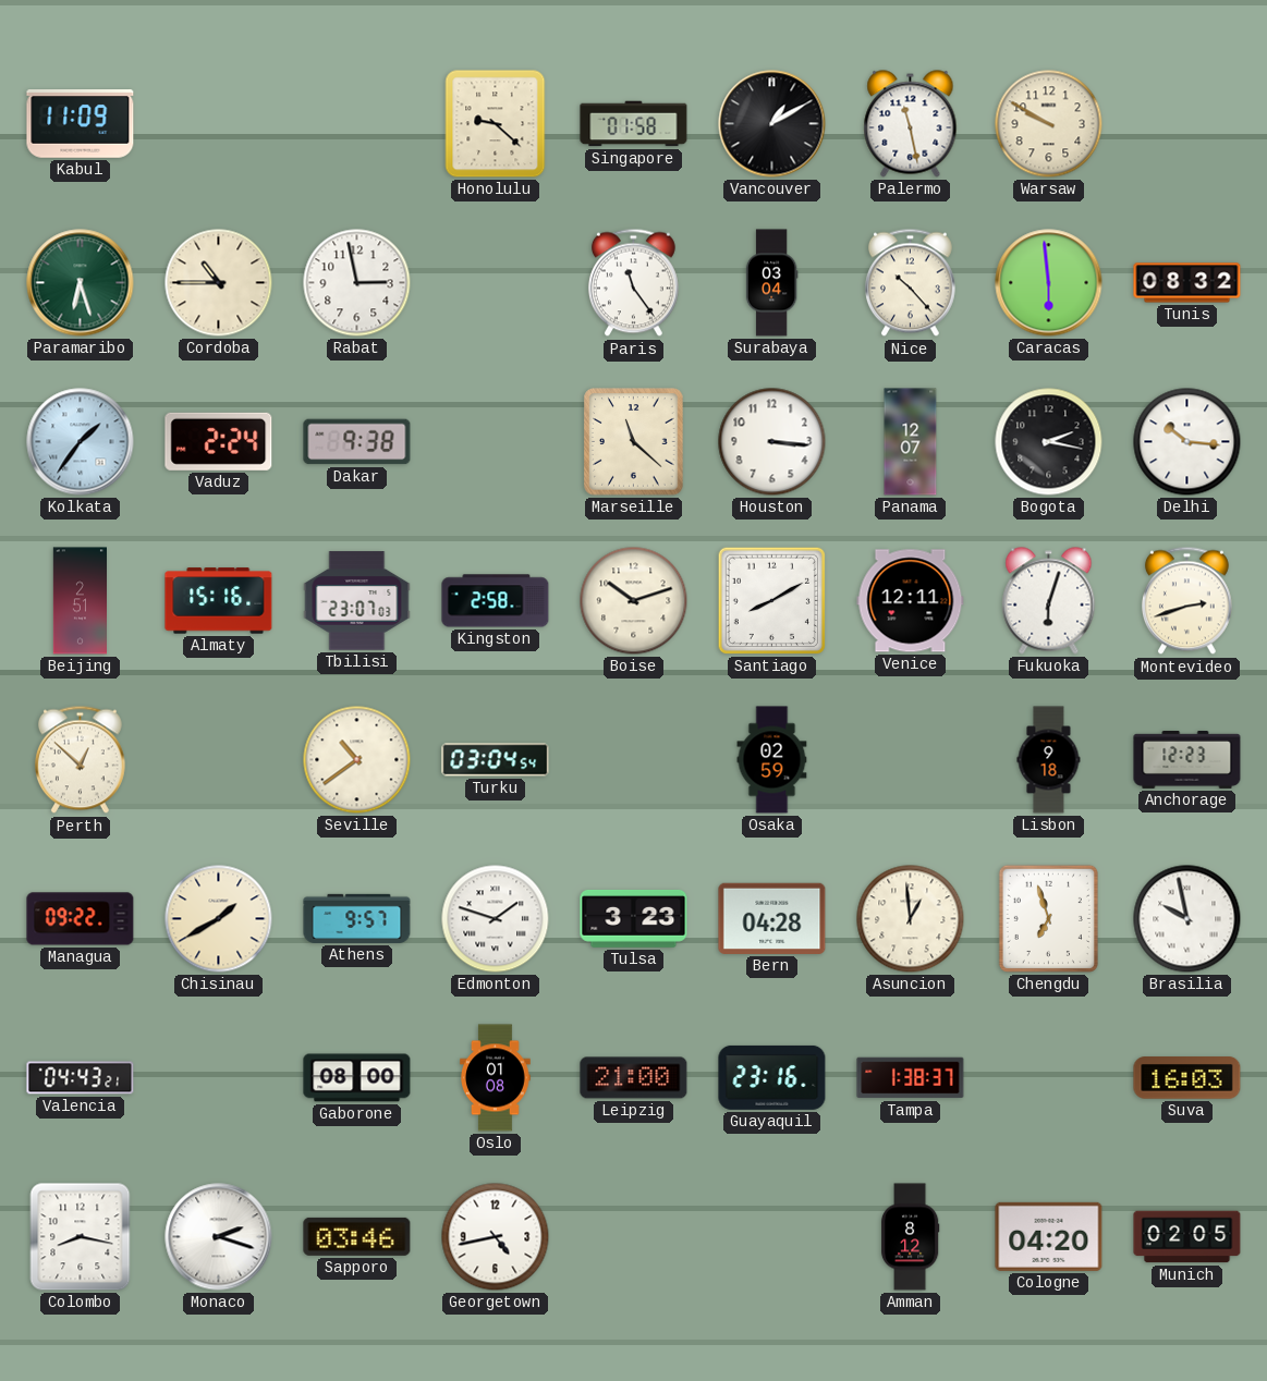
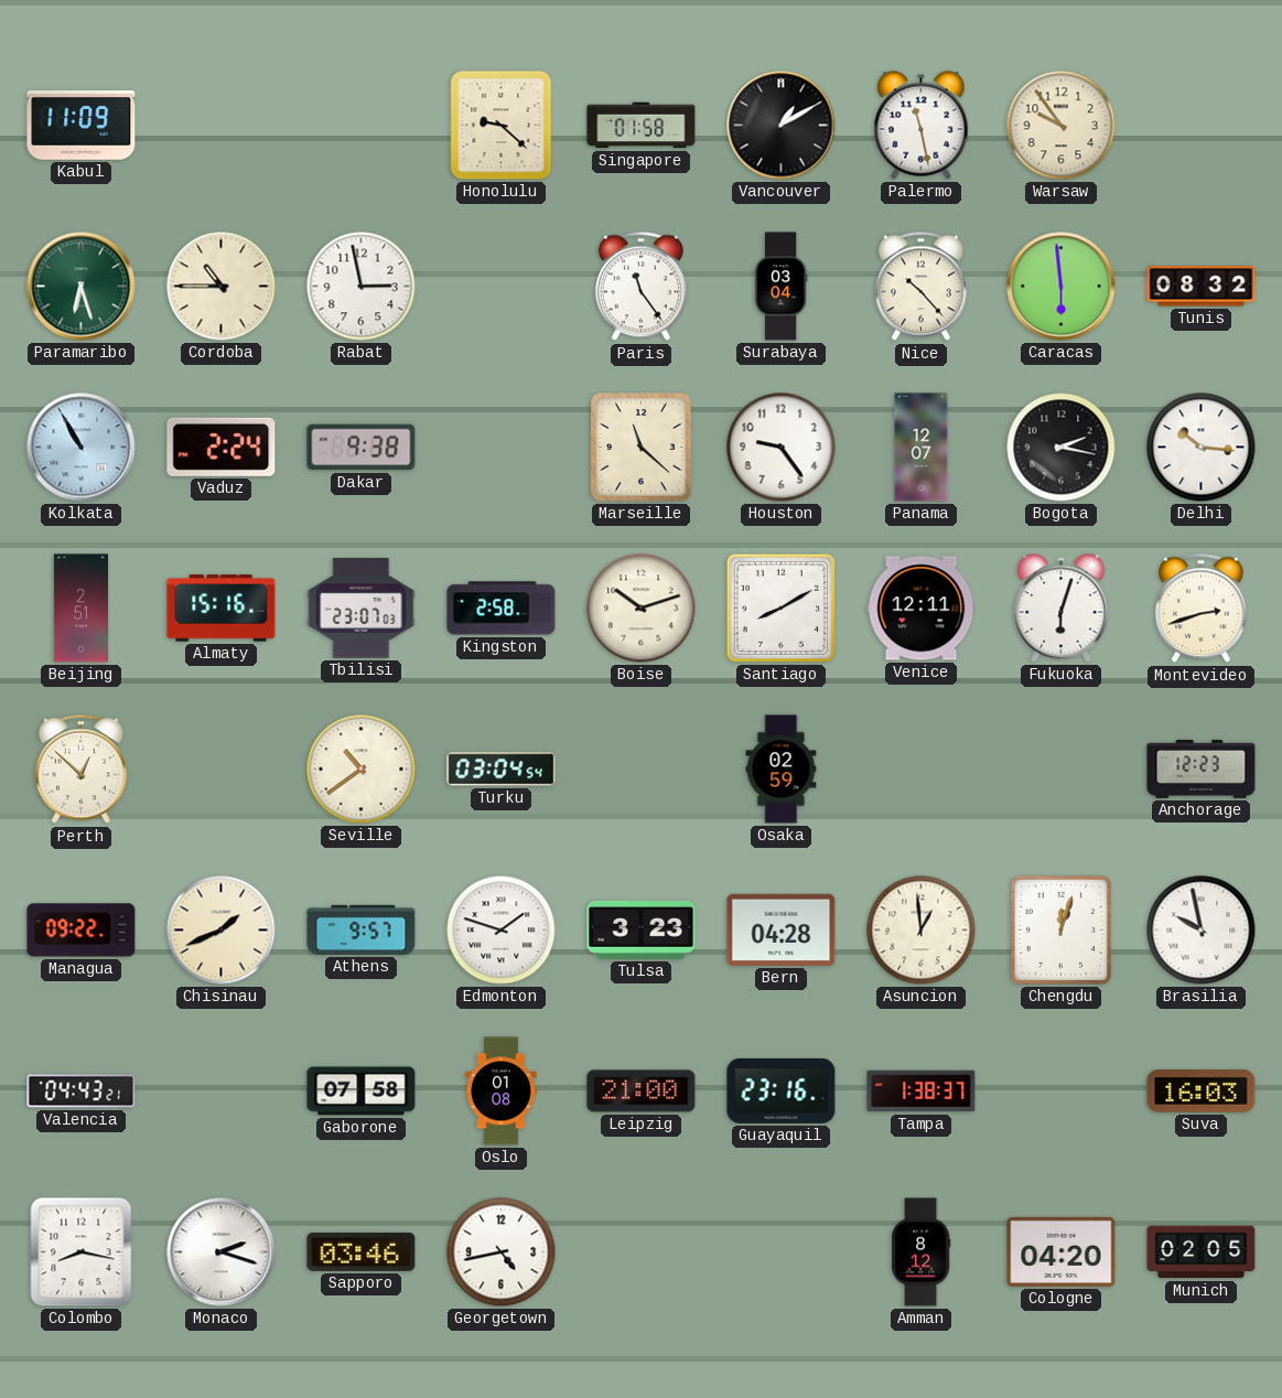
Warsaw: 9:50 -> 9:54 (1062, 126)
Kolkata: 1:36 -> 10:55 (82, 448)
Houston: 3:16 -> 9:24 (782, 448)
Lisbon: 9:18 -> none (1049, 760)
Chisinau: 1:40 -> 1:41 (222, 931)
Chengdu: 6:57 -> 12:03 (1060, 929)
Gaborone: 08:00 -> 07:58 (362, 1091)
